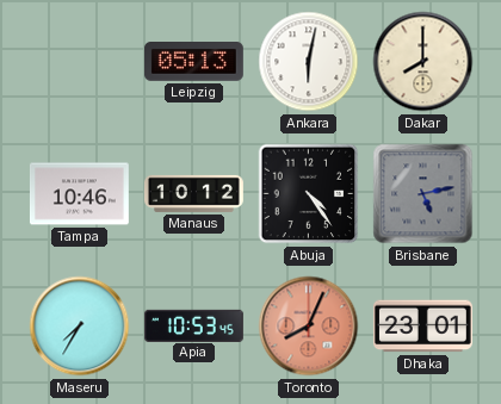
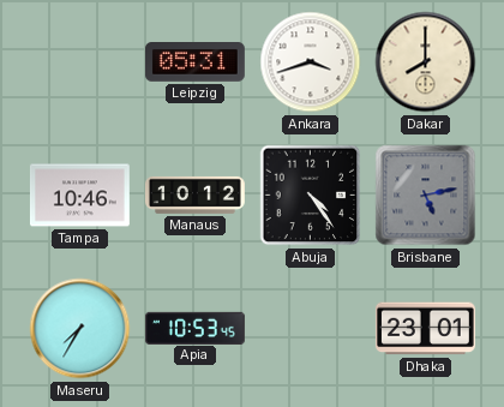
Leipzig: 05:13 -> 05:31 (194, 62)
Ankara: 6:02 -> 3:42 (311, 62)
Toronto: 8:04 -> none (309, 327)
